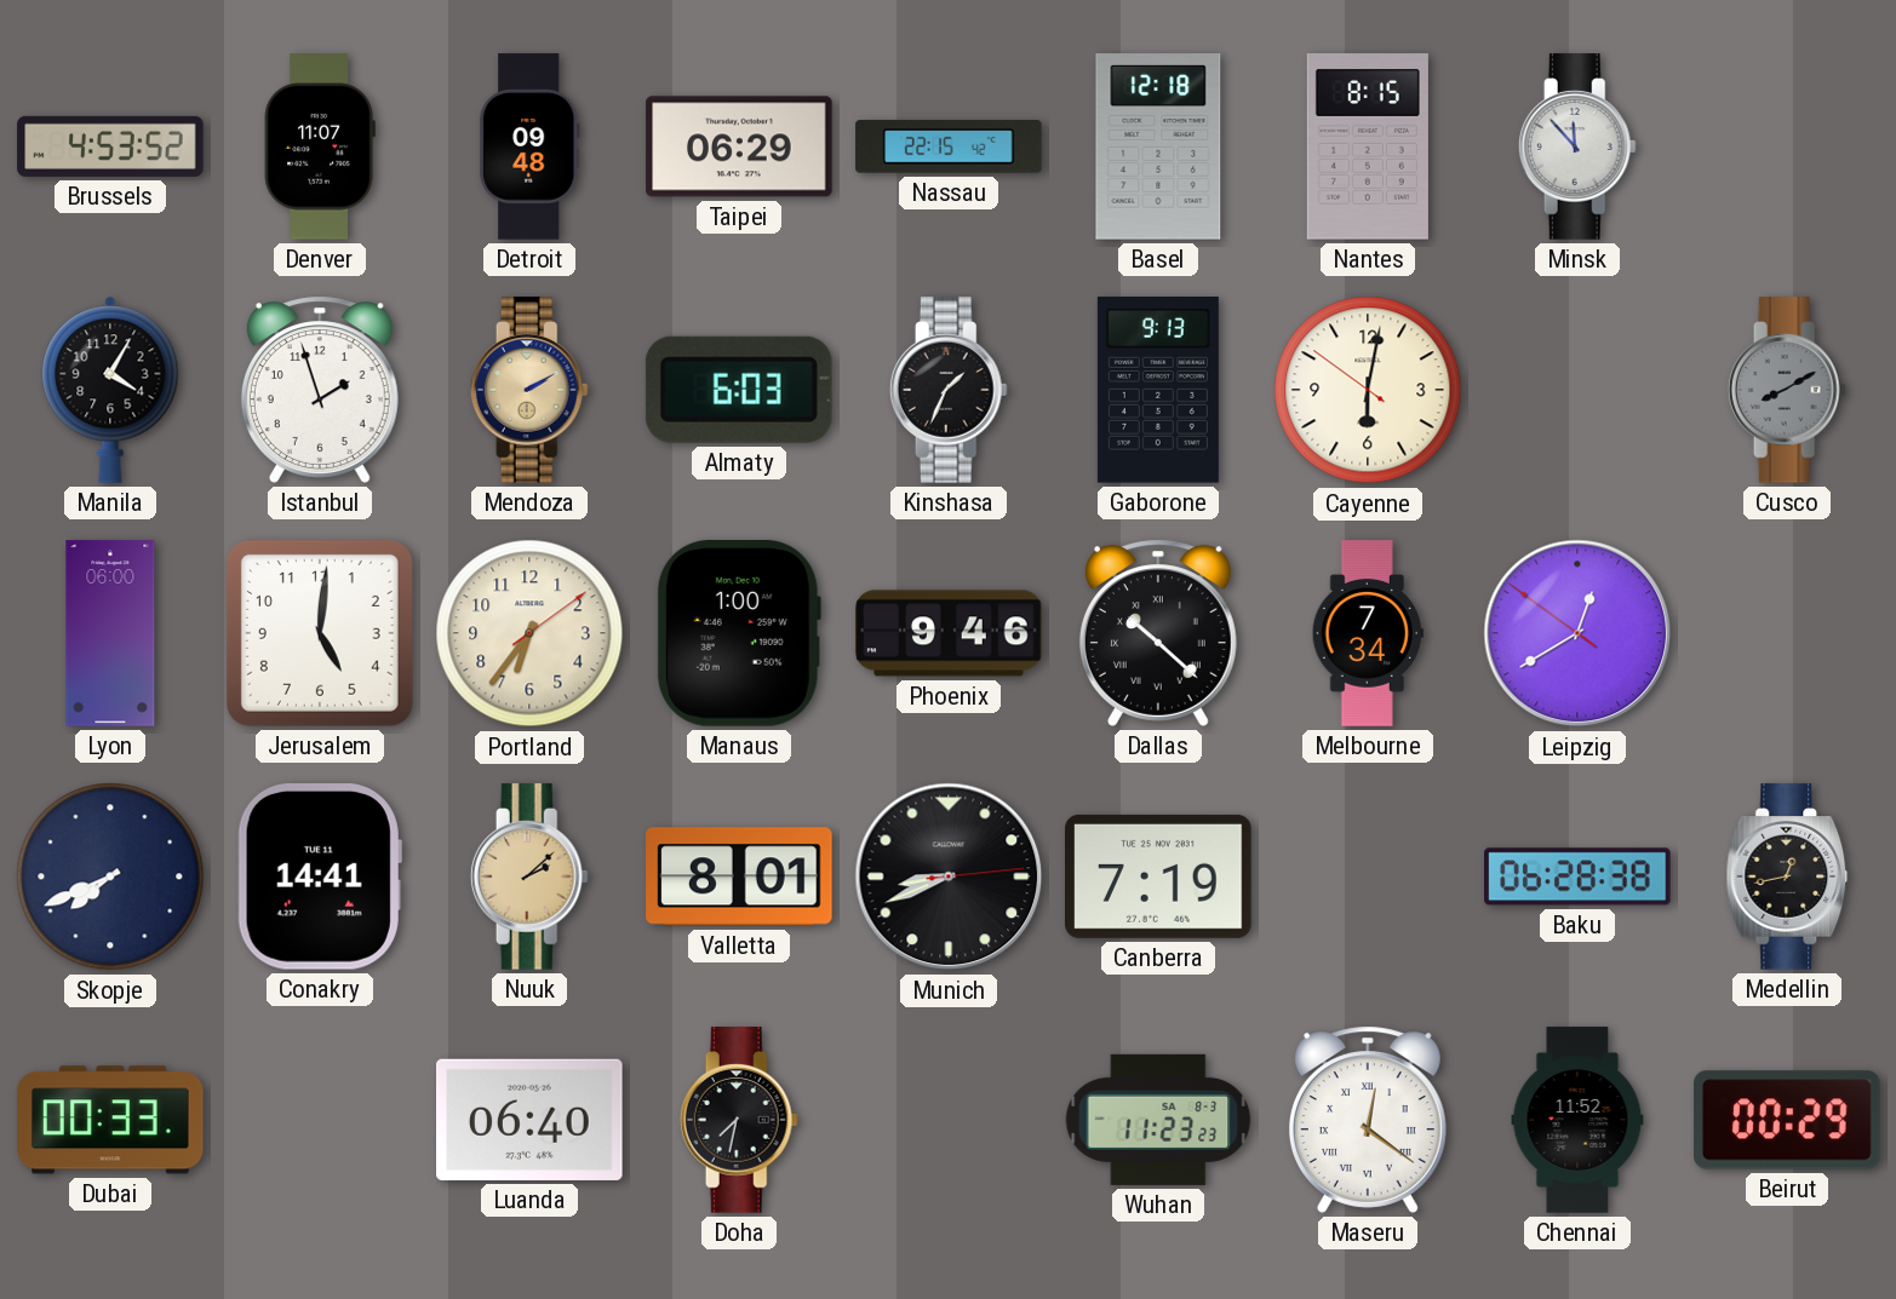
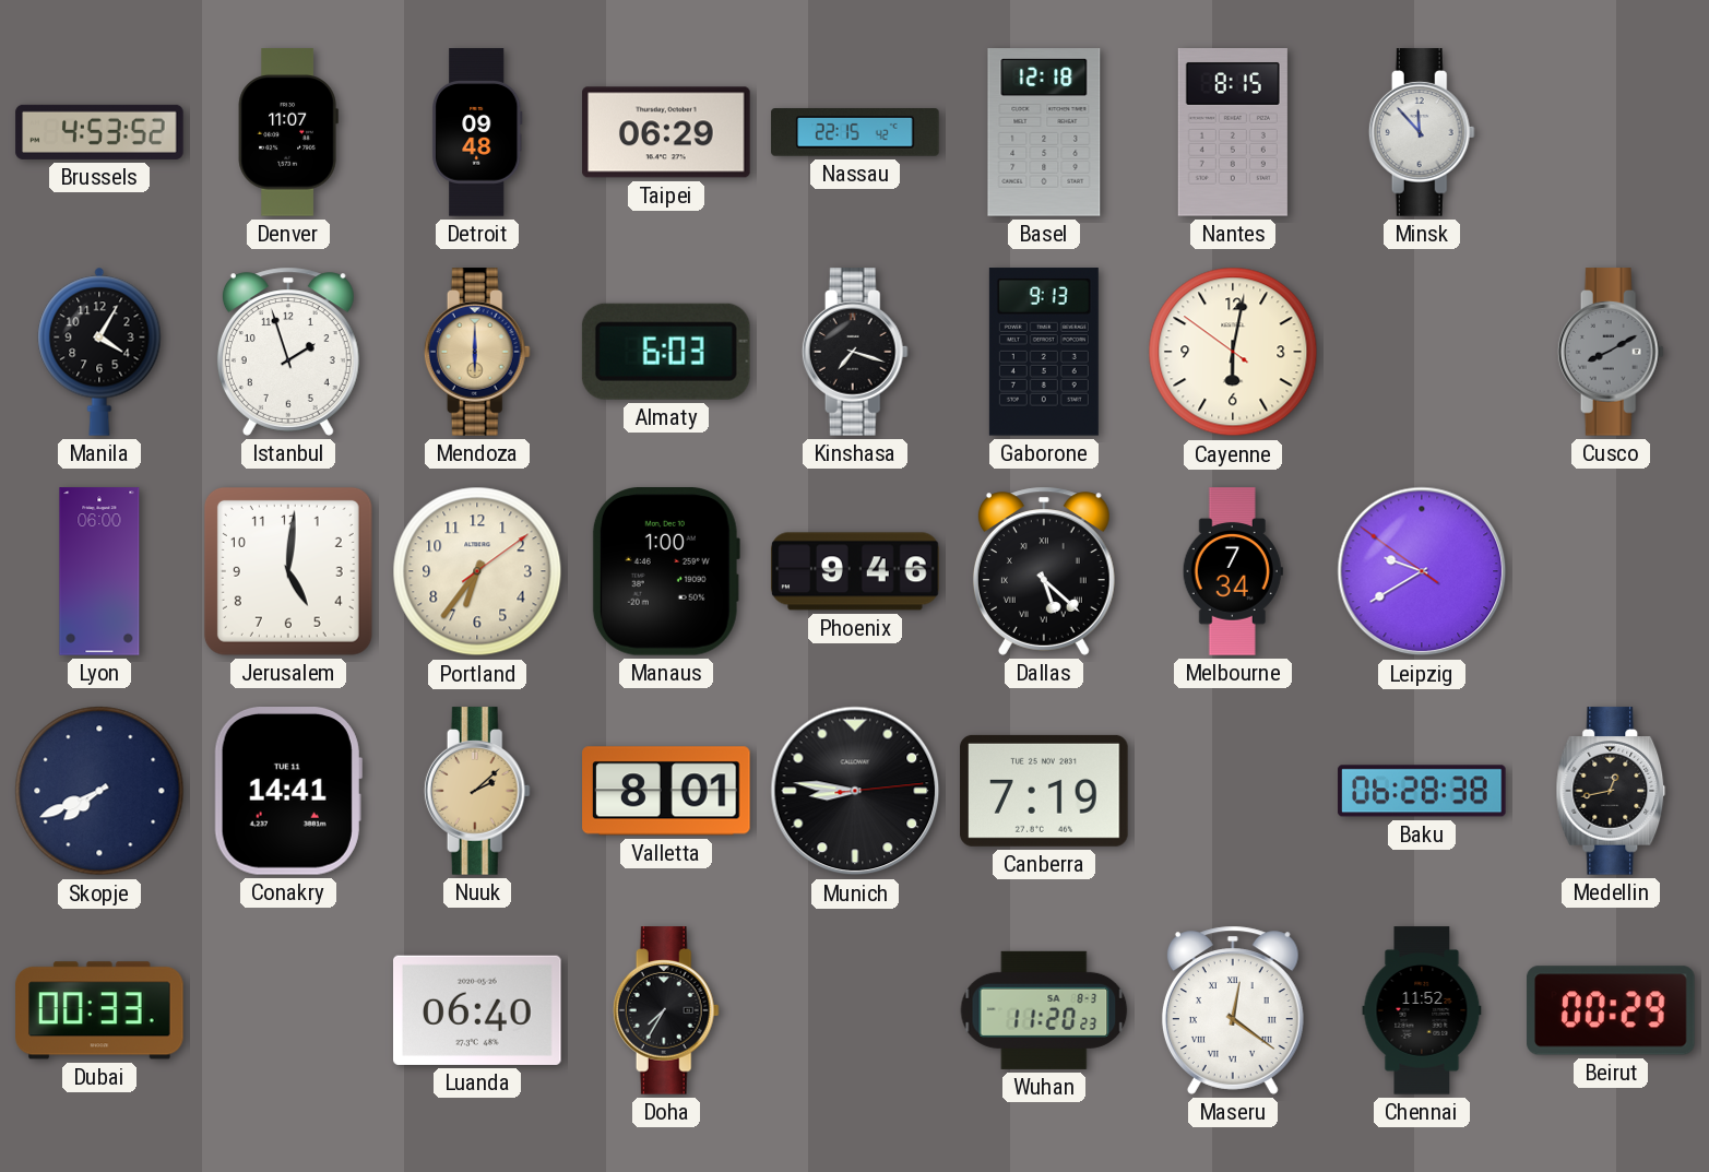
Mendoza: 2:10 -> 6:00 (477, 352)
Kinshasa: 1:34 -> 7:18 (855, 352)
Dallas: 10:22 -> 5:22 (1044, 571)
Leipzig: 12:39 -> 9:39 (1422, 571)
Munich: 8:41 -> 8:46 (855, 791)
Doha: 7:32 -> 7:35 (666, 1010)
Wuhan: 11:23 -> 11:20 (1044, 1010)
